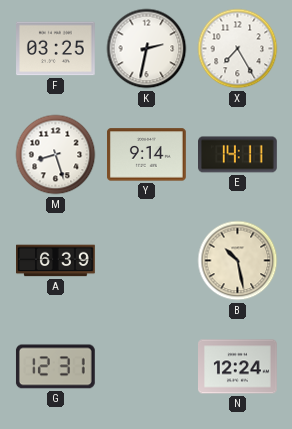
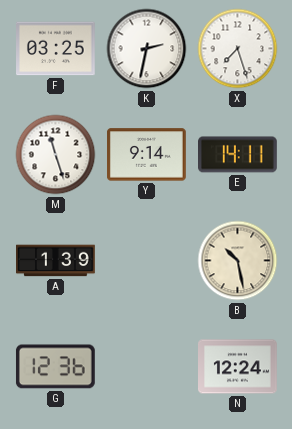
X: 7:25 -> 7:27 (238, 49)
M: 8:27 -> 11:27 (56, 155)
A: 6:39 -> 1:39 (56, 261)
G: 12:31 -> 12:36 (55, 367)
